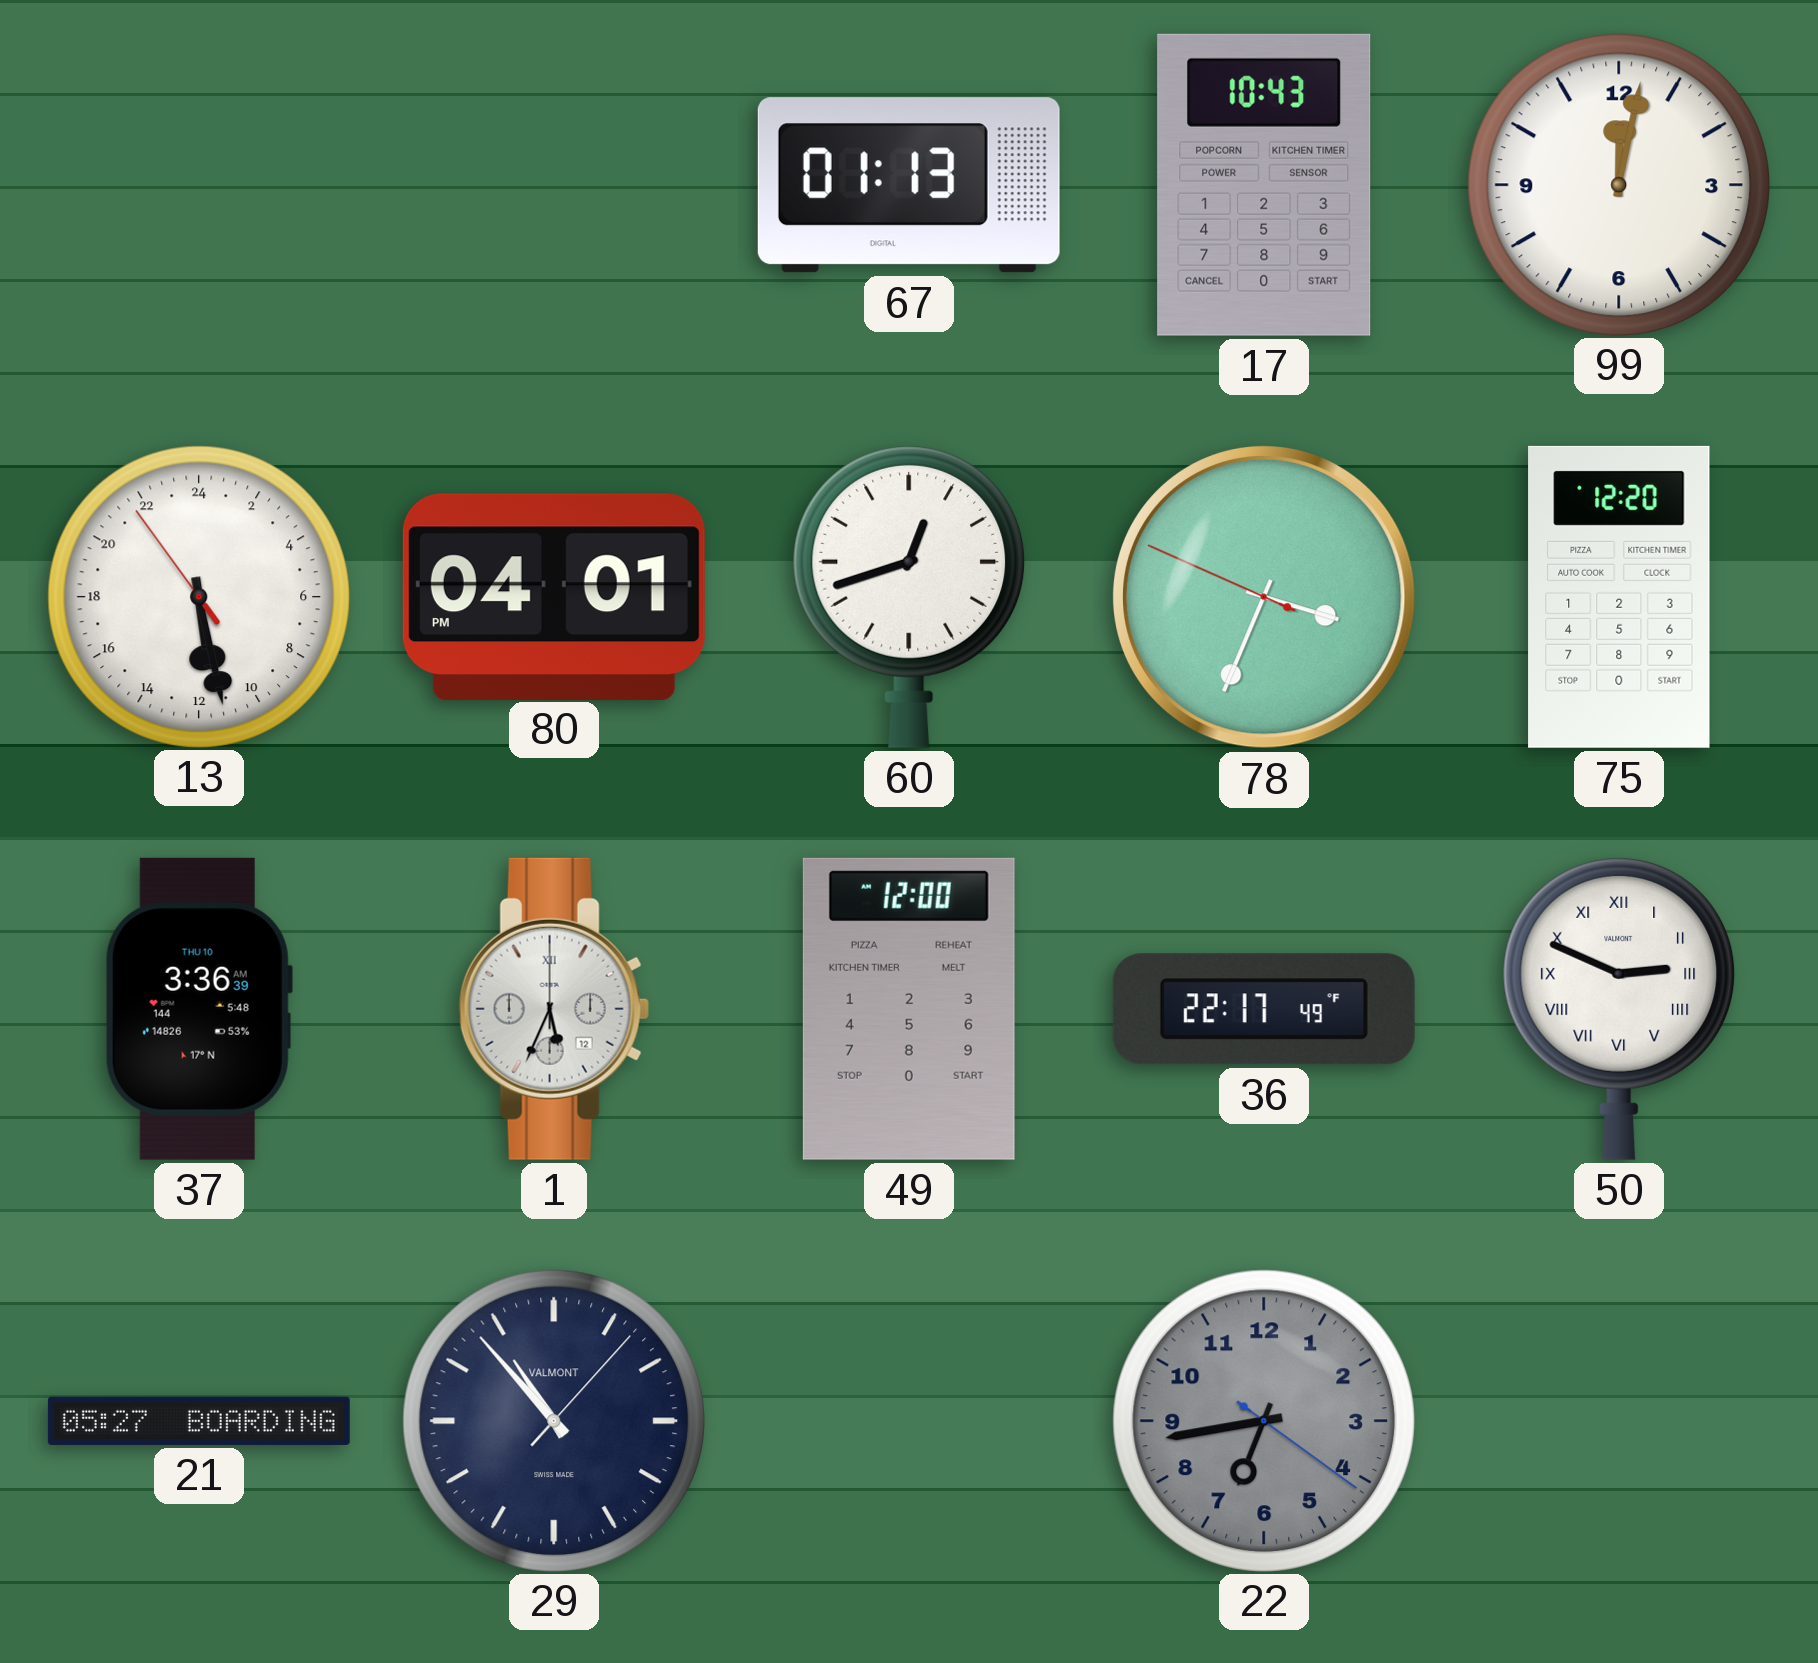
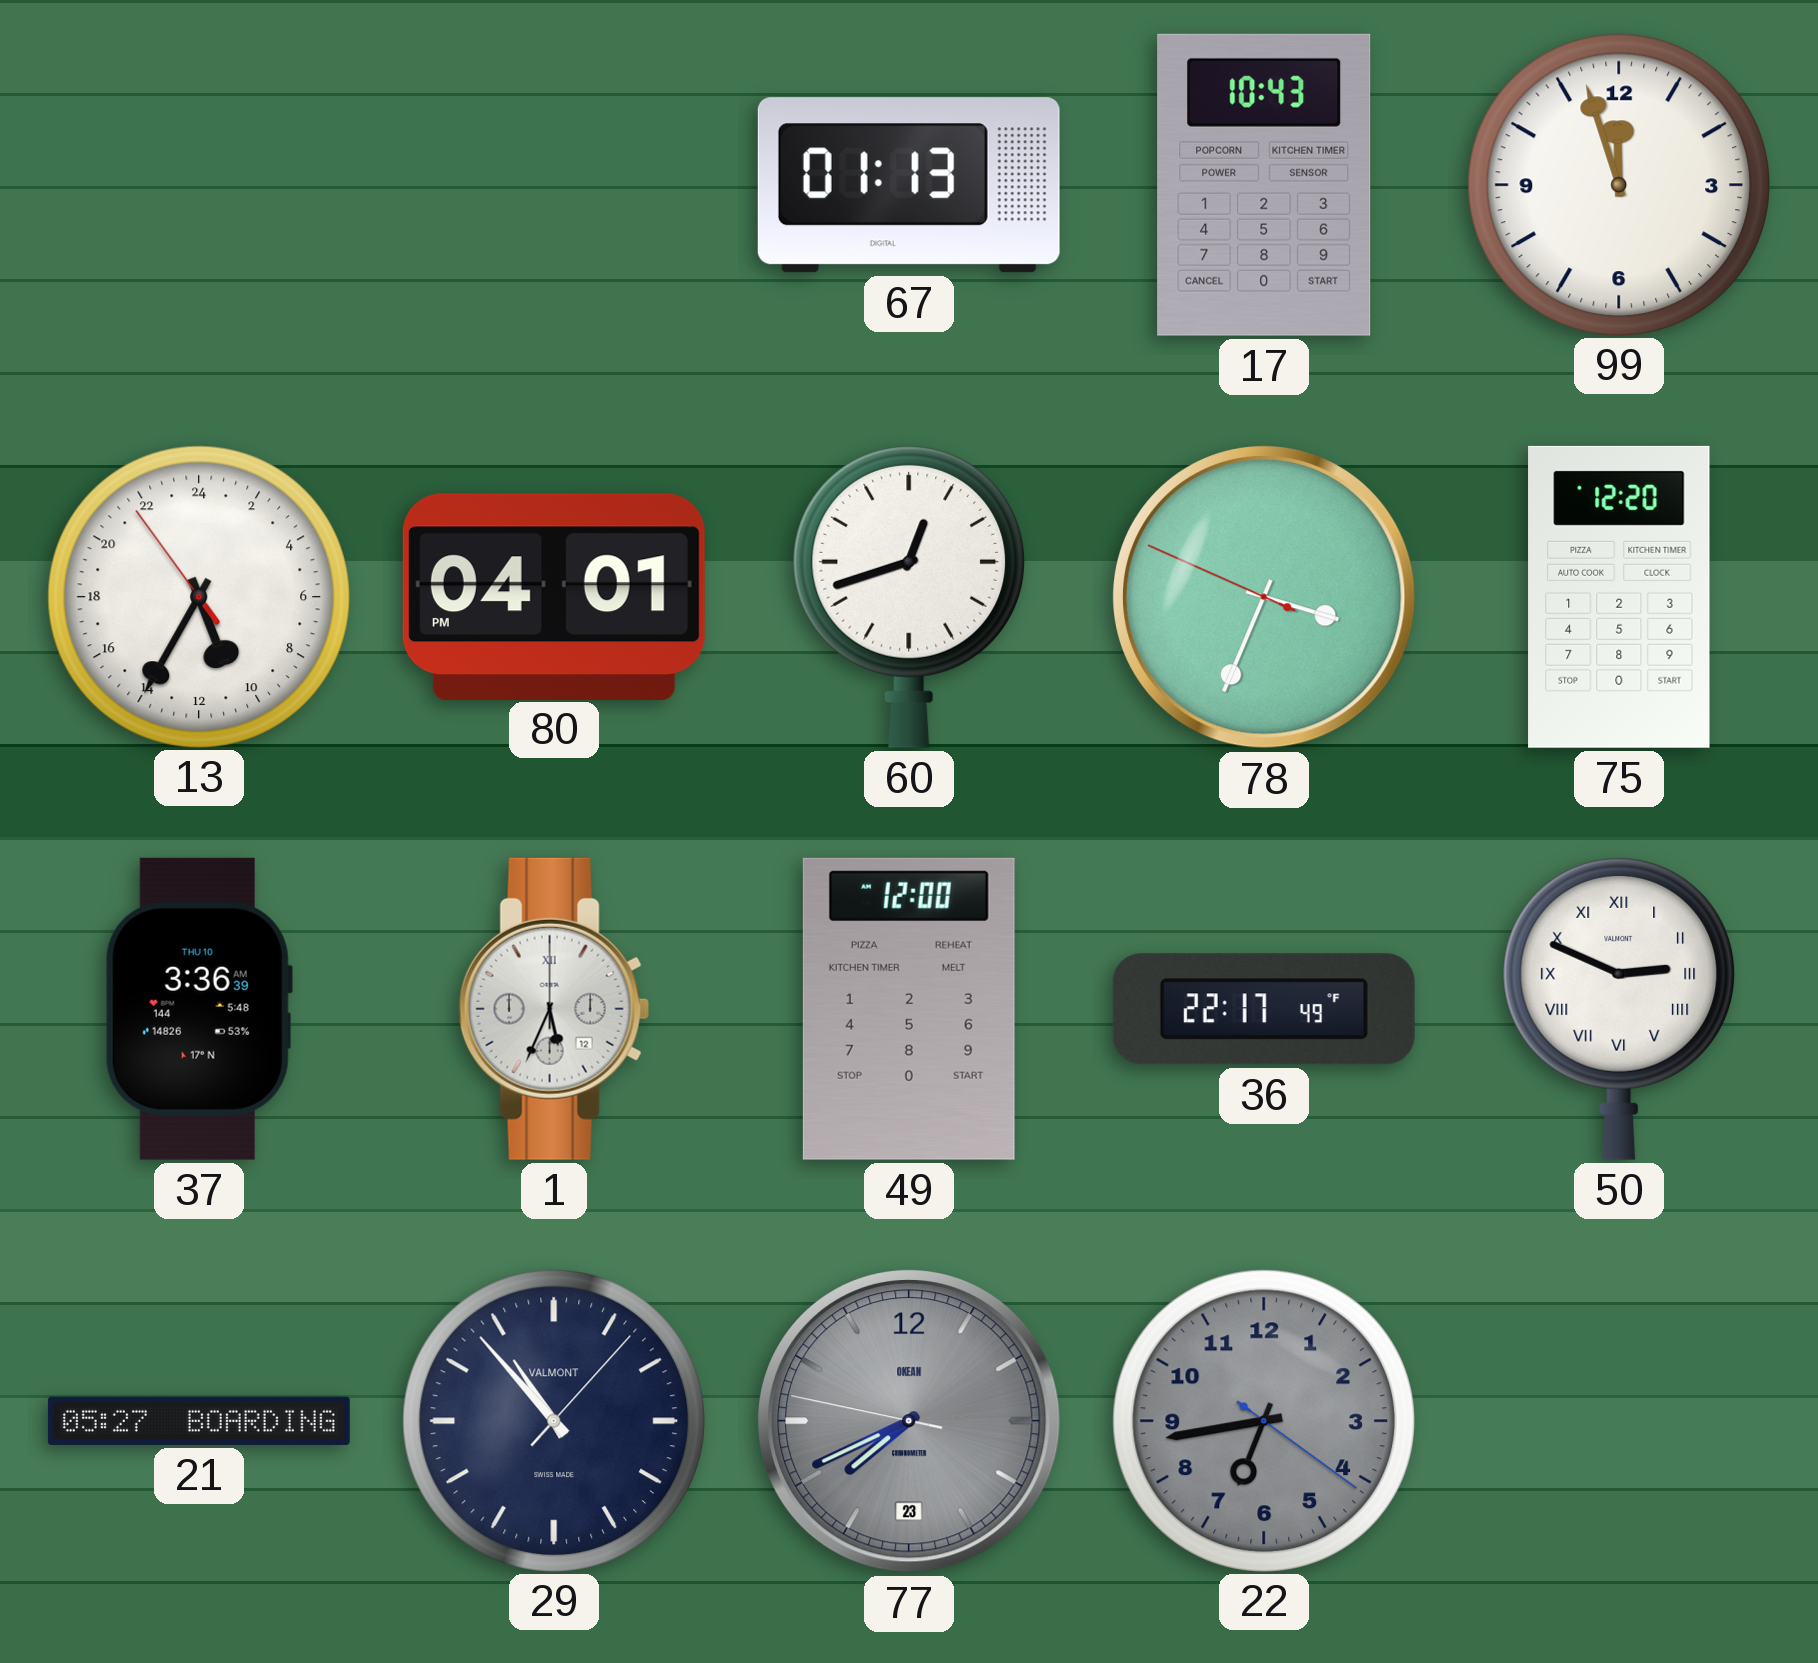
99: 12:02 -> 11:57 (1618, 184)
13: 11:27 -> 10:34 (198, 596)
77: none -> 7:40 (910, 1422)
